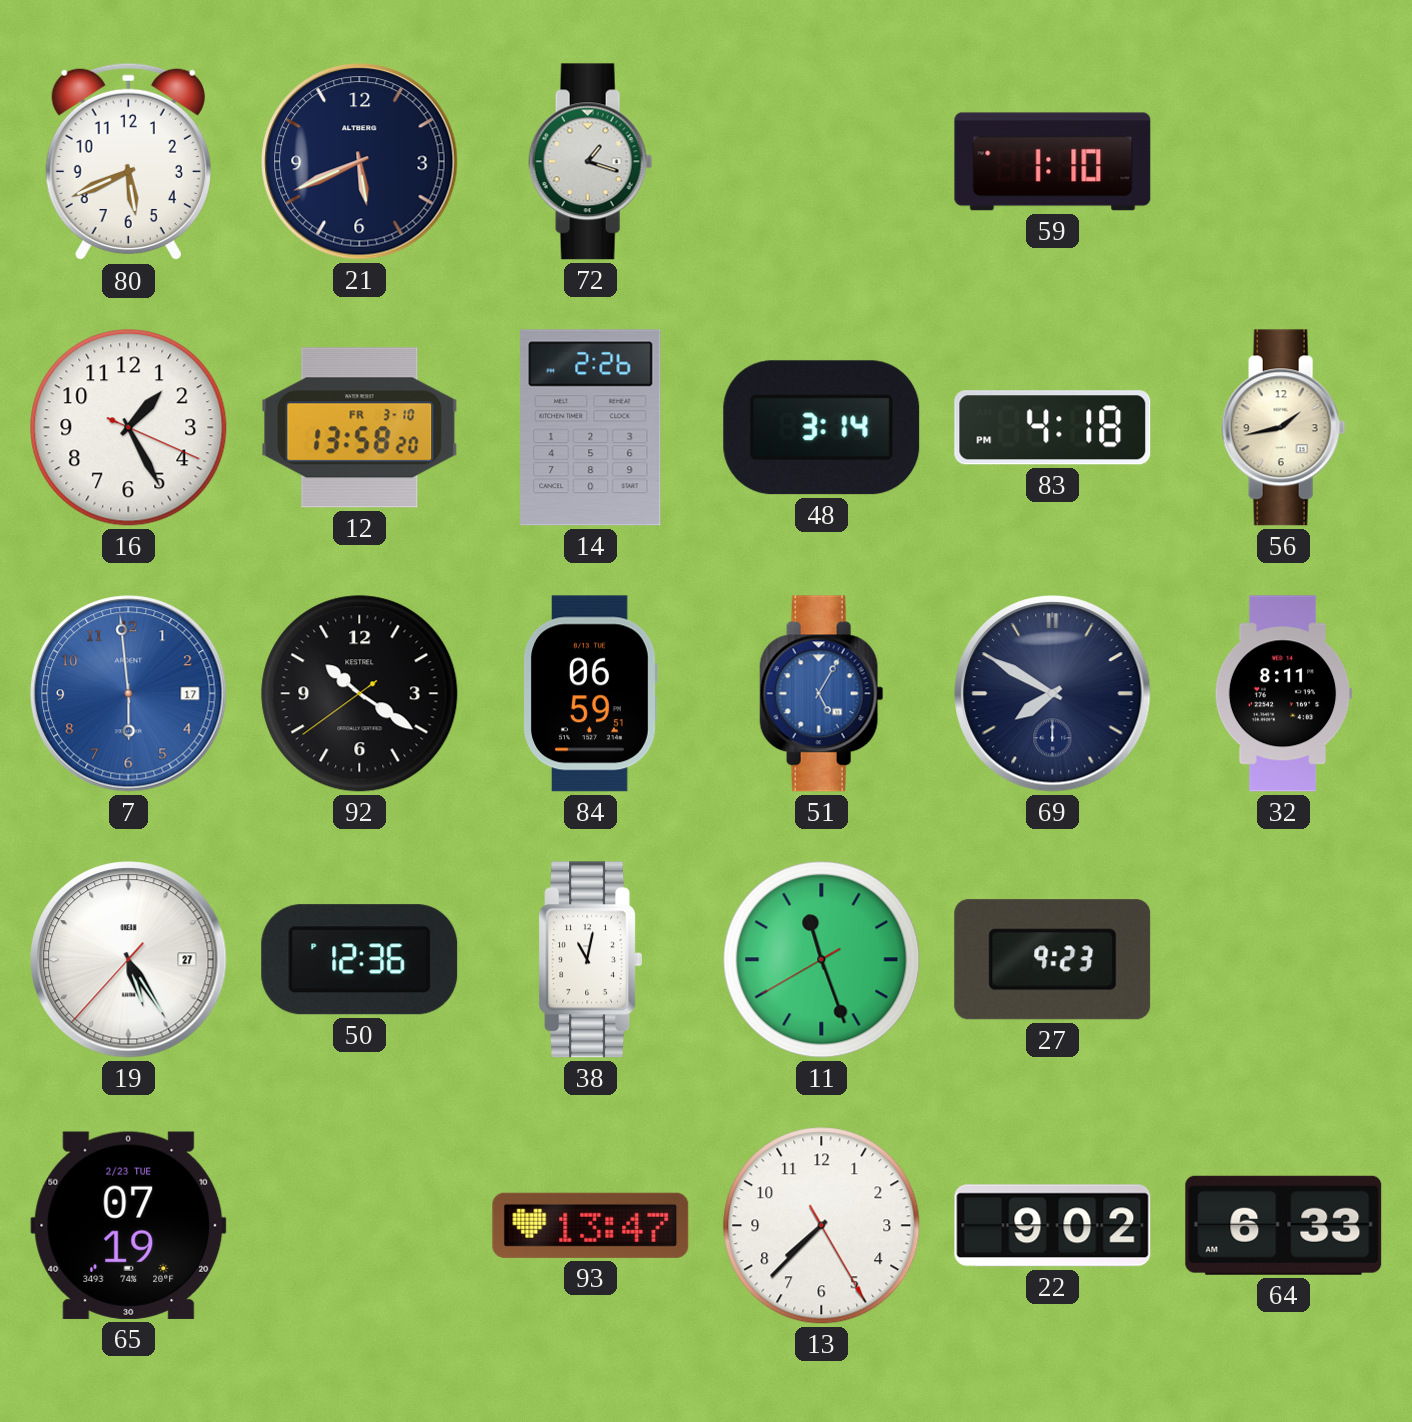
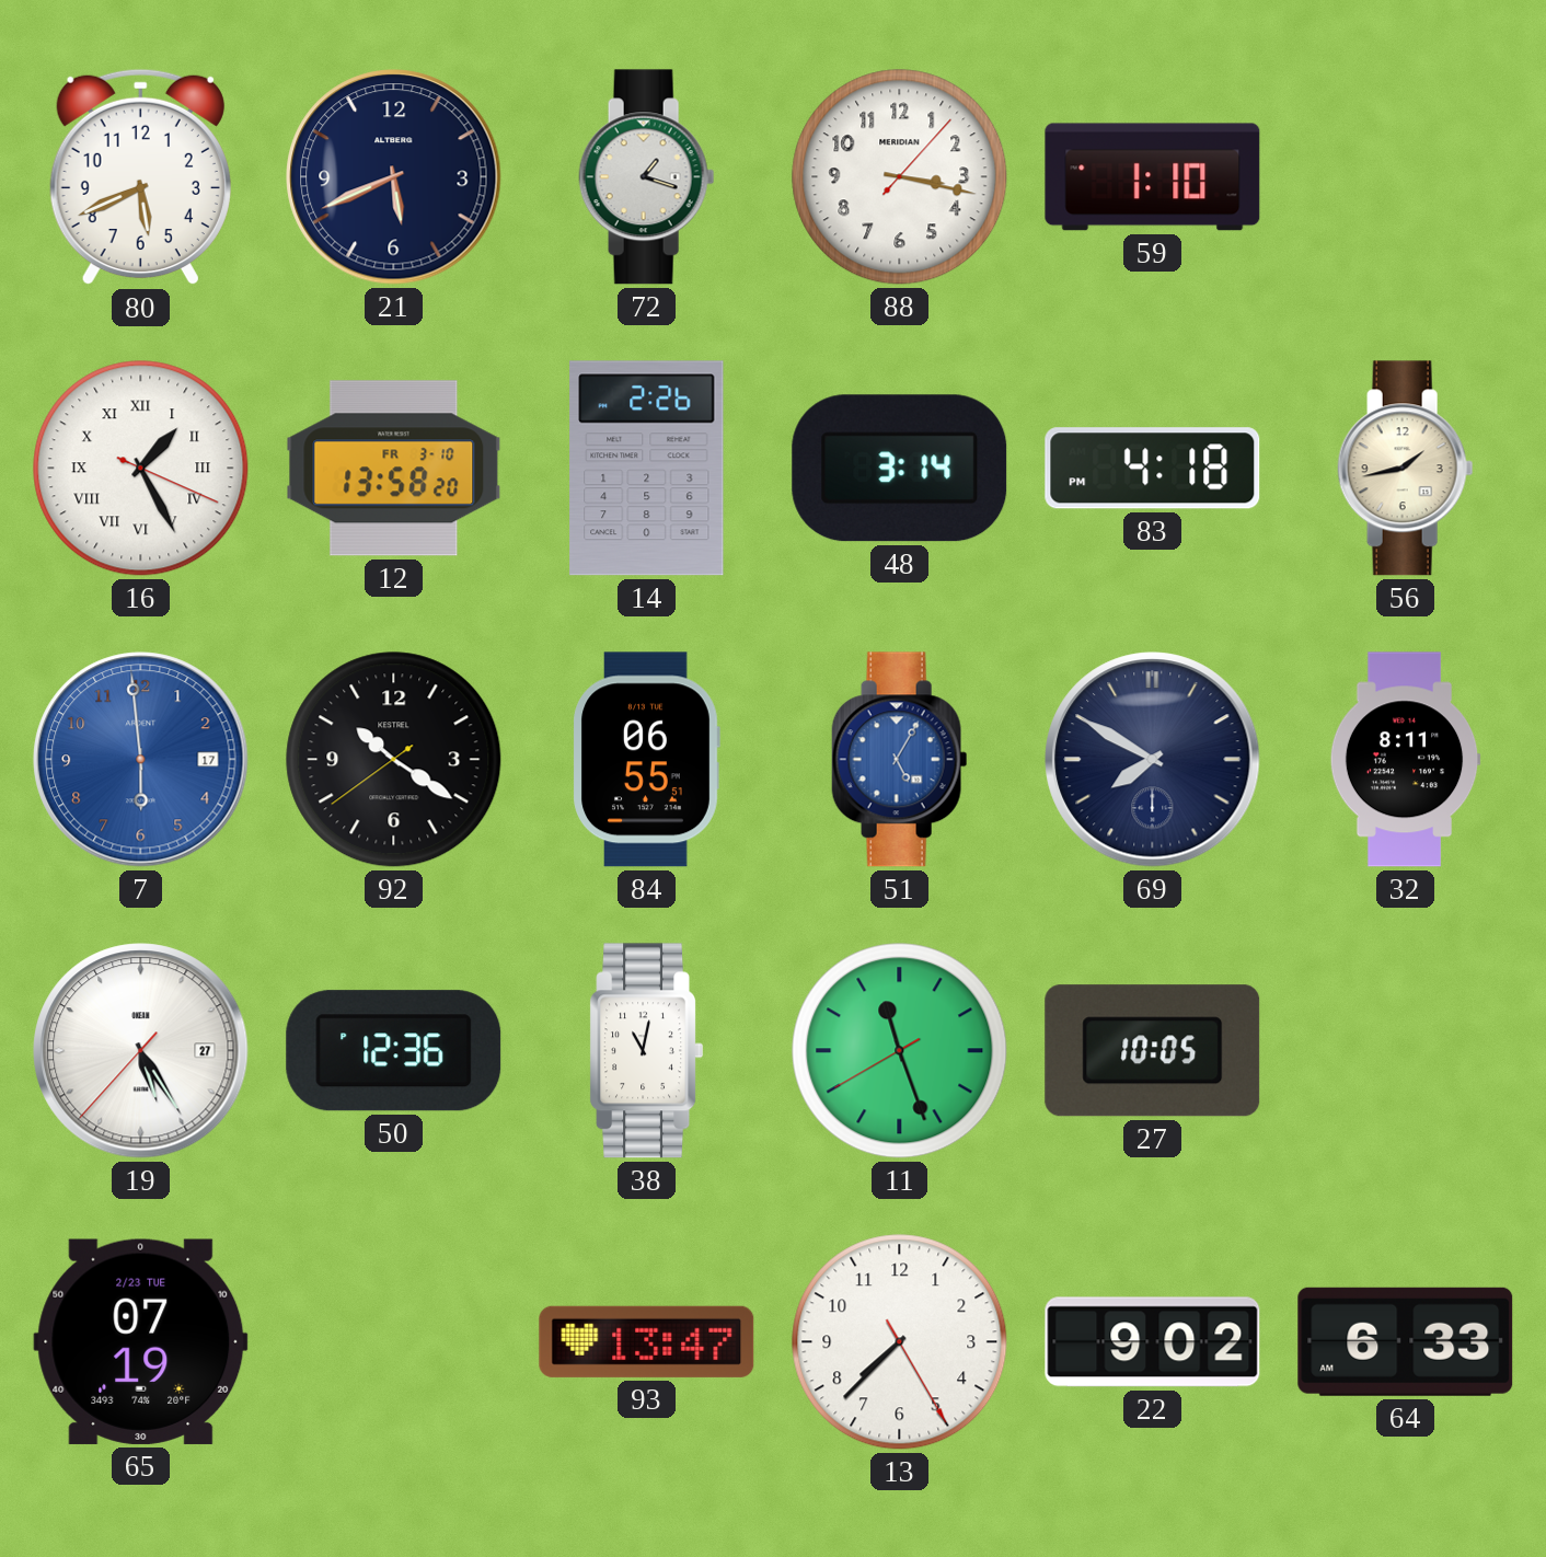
88: none -> 3:17 (900, 177)
16 numerals: Arabic -> Roman (141, 469)
84: 06:59 -> 06:55 (646, 760)
27: 9:23 -> 10:05 (1153, 1051)
